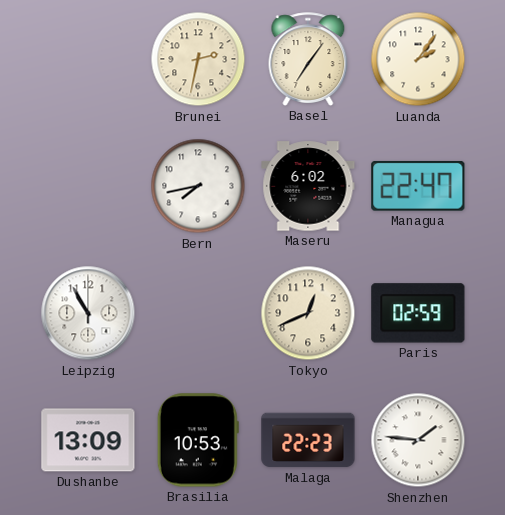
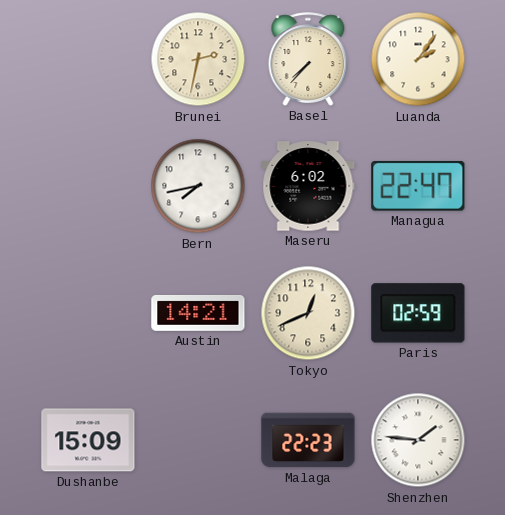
Basel: 7:06 -> 7:37 (308, 59)
Leipzig: 10:55 -> none (88, 313)
Austin: none -> 14:21 (198, 313)
Dushanbe: 13:09 -> 15:09 (88, 440)
Brasilia: 10:53 -> none (198, 440)
